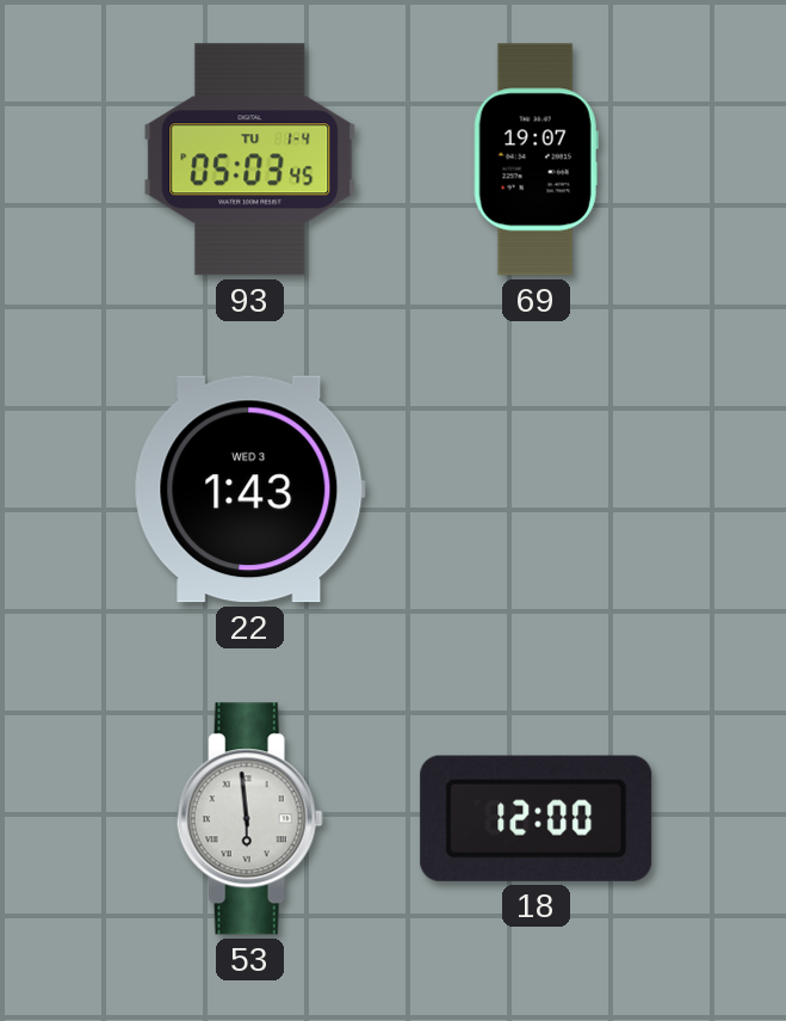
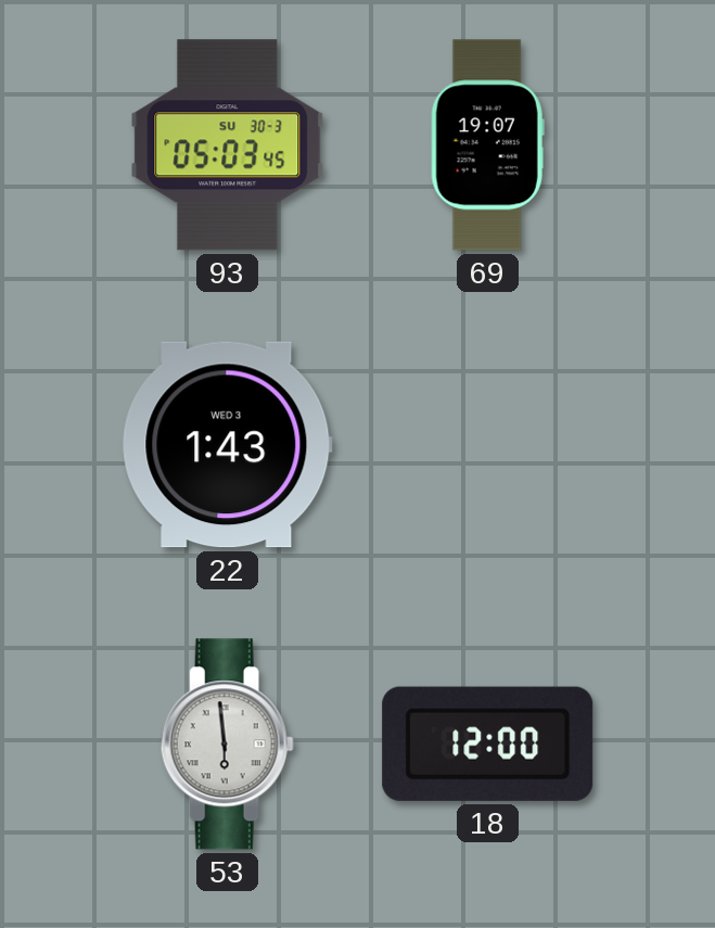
93 date: TU 1-4 -> SU 30-3 (228, 145)
